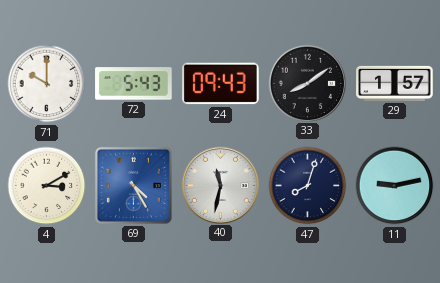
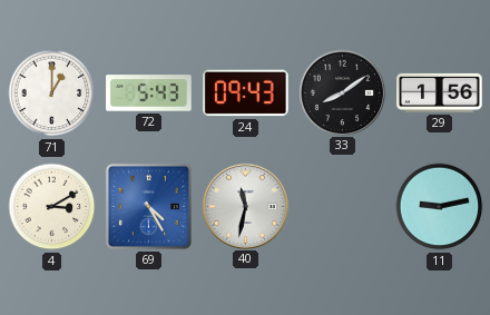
71: 10:00 -> 1:00 (52, 93)
29: 1:57 -> 1:56 (440, 92)
47: 8:03 -> none (308, 186)
